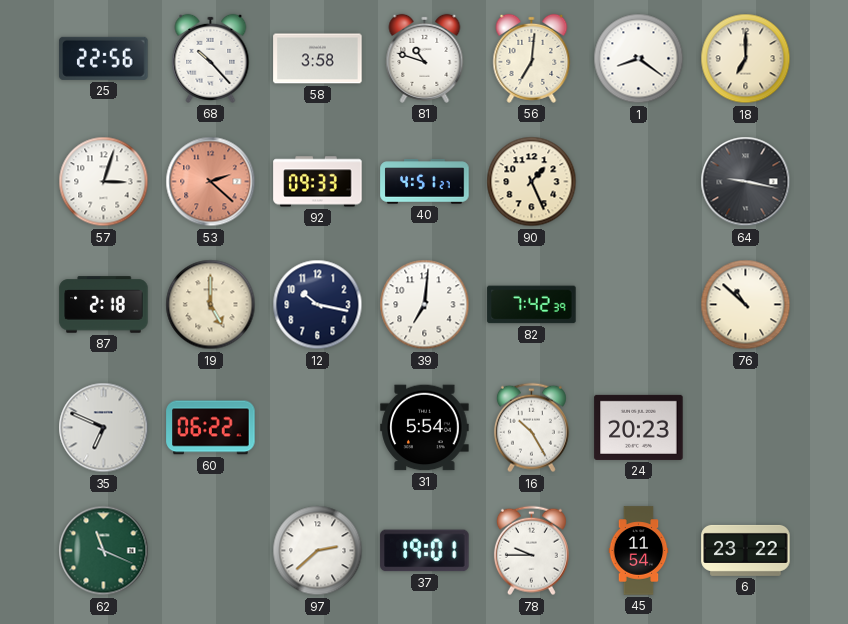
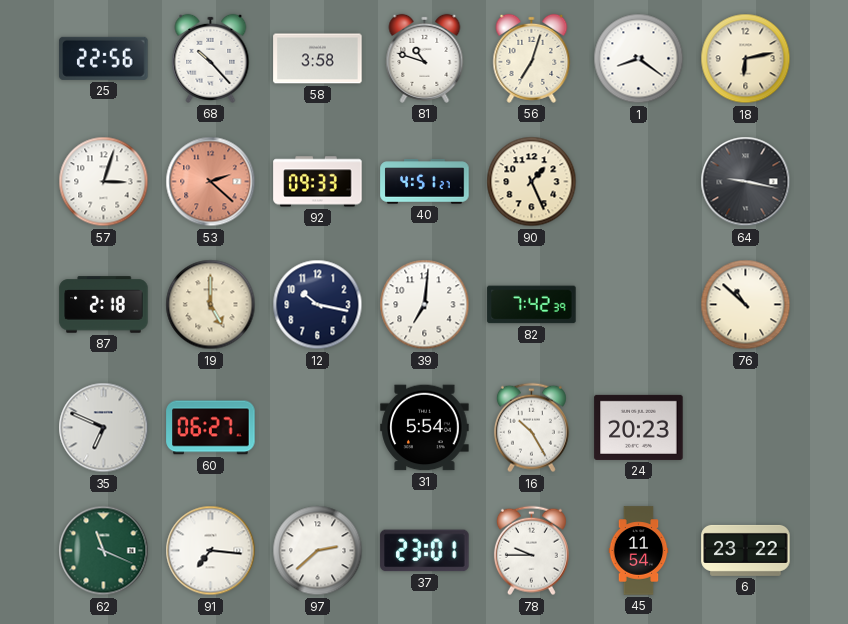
56: 7:01 -> 7:03 (532, 58)
18: 7:00 -> 6:13 (746, 59)
60: 06:22 -> 06:27 (211, 428)
91: none -> 7:16 (211, 551)
37: 19:01 -> 23:01 (425, 551)
